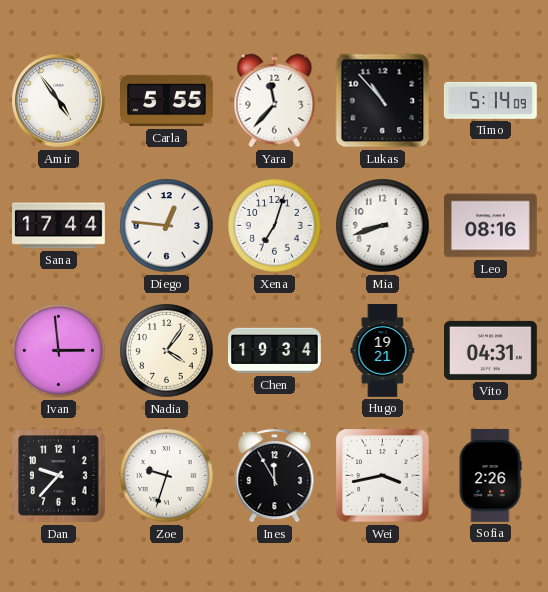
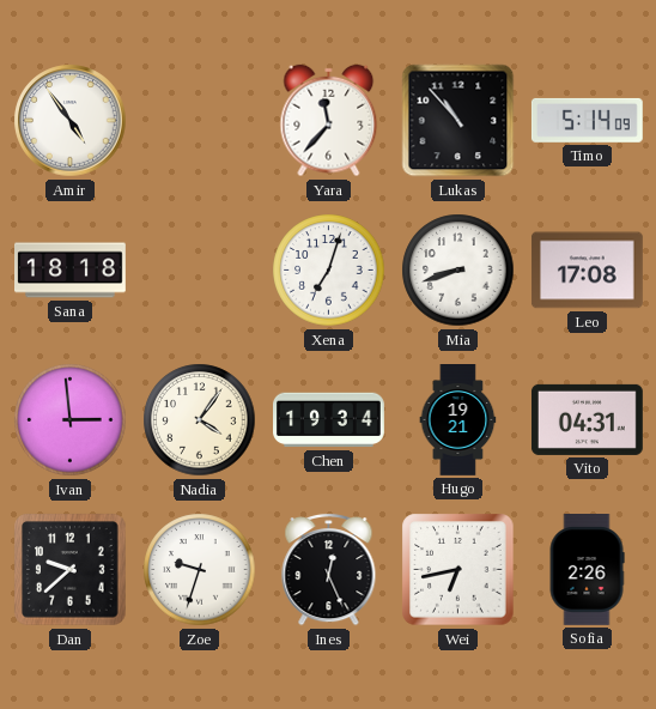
Carla: 5:55 -> none (167, 101)
Sana: 17:44 -> 18:18 (71, 271)
Diego: 12:46 -> none (167, 226)
Leo: 08:16 -> 17:08 (587, 271)
Dan: 9:37 -> 9:38 (71, 570)
Ines: 11:55 -> 12:26 (329, 569)
Wei: 3:43 -> 6:43 (458, 570)
